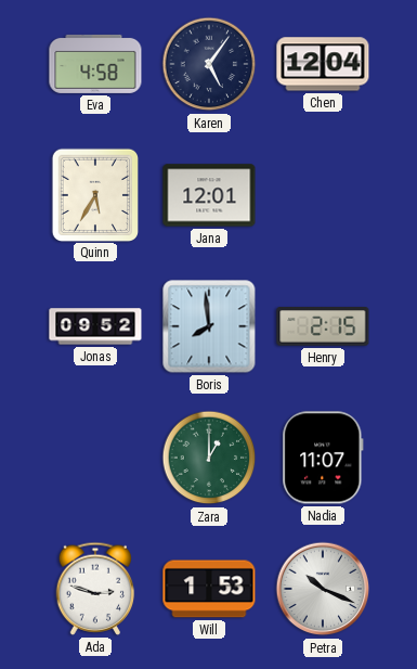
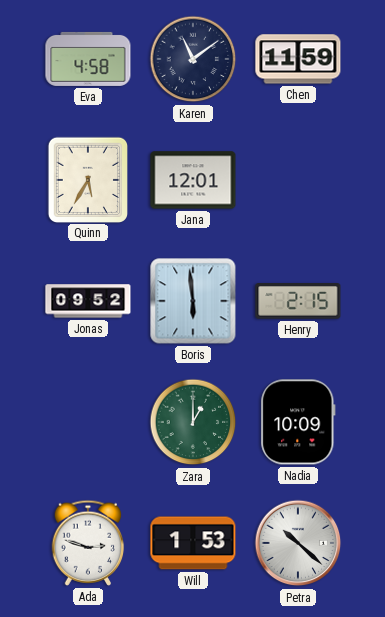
Karen: 5:06 -> 11:09 (193, 59)
Chen: 12:04 -> 11:59 (298, 59)
Boris: 7:59 -> 5:59 (193, 301)
Nadia: 11:07 -> 10:09 (298, 422)
Petra: 10:19 -> 10:22 (298, 543)
